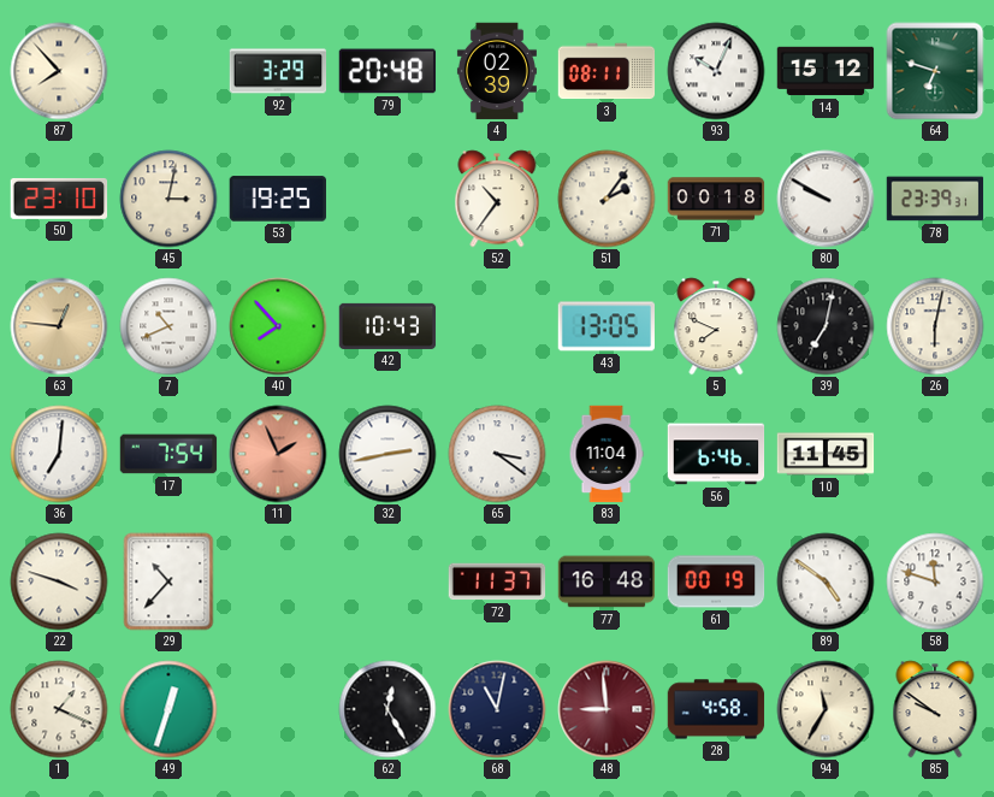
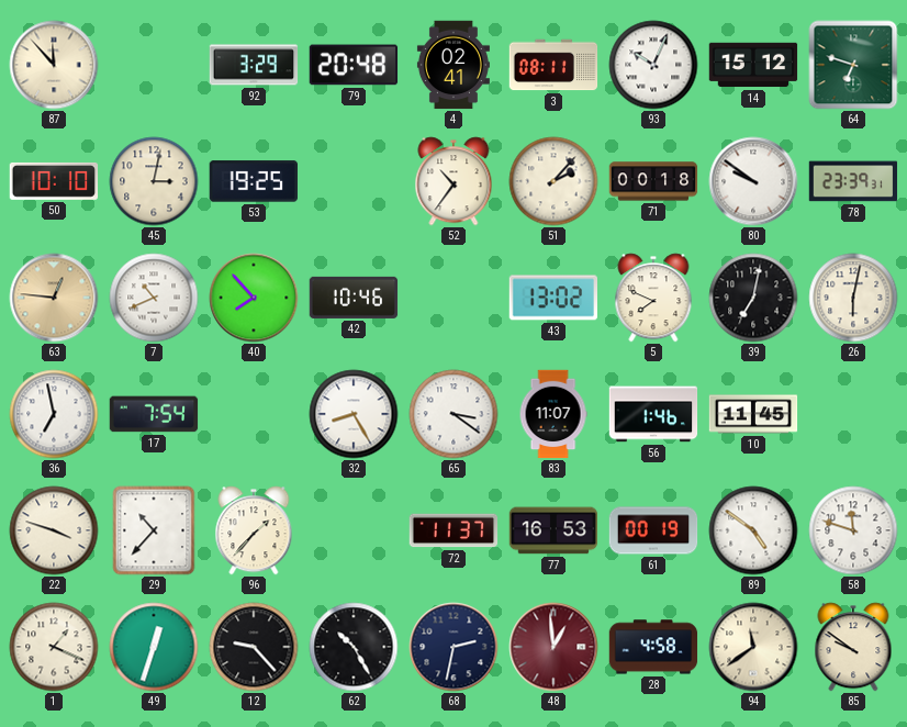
87: 7:53 -> 11:53 (54, 65)
4: 02:39 -> 02:41 (453, 65)
50: 23:10 -> 10:10 (54, 181)
51: 2:06 -> 2:07 (553, 181)
80: 9:50 -> 9:51 (753, 181)
42: 10:43 -> 10:46 (354, 298)
43: 13:05 -> 13:02 (552, 298)
36: 7:01 -> 6:58 (54, 414)
11: 1:56 -> none (278, 454)
32: 2:43 -> 8:25 (354, 414)
83: 11:04 -> 11:07 (553, 414)
56: 6:46 -> 1:46 (653, 414)
96: none -> 1:37 (254, 530)
77: 16:48 -> 16:53 (553, 530)
12: none -> 9:23 (254, 647)
62: 12:25 -> 10:25 (354, 647)
68: 11:02 -> 2:32 (453, 647)
48: 8:59 -> 12:59 (553, 647)
94: 11:35 -> 11:39 (753, 647)
